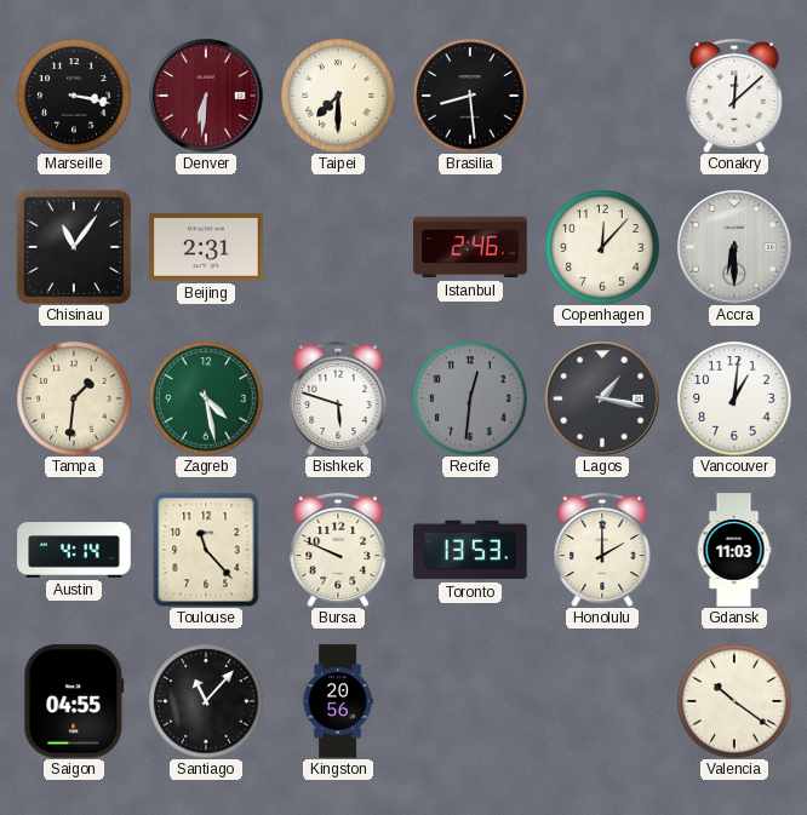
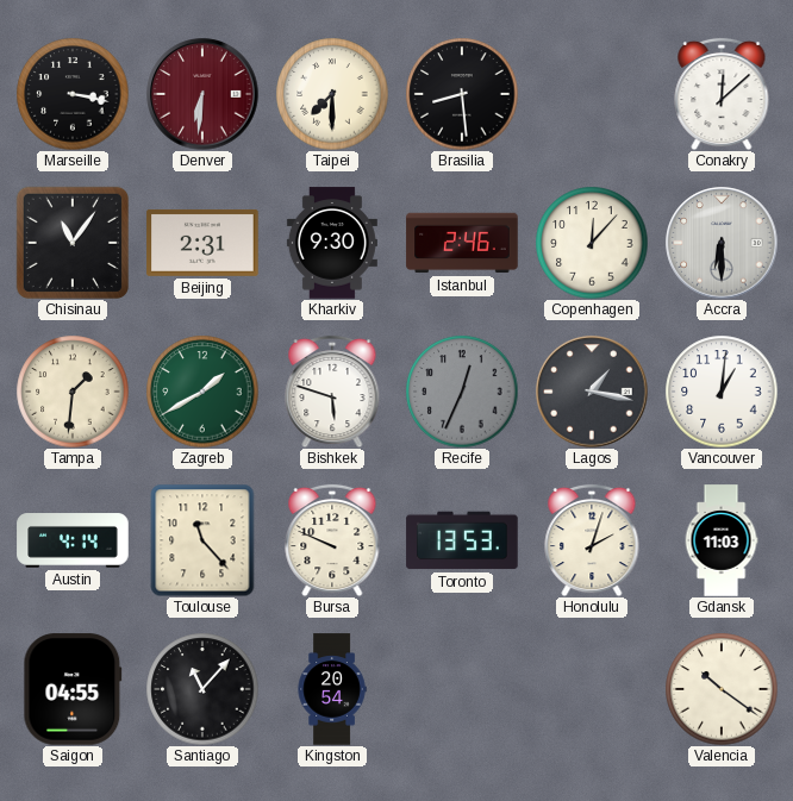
Kharkiv: none -> 9:30 (332, 243)
Zagreb: 4:28 -> 1:40 (202, 392)
Recife: 12:31 -> 12:34 (462, 392)
Honolulu: 2:00 -> 2:03 (592, 540)
Kingston: 20:56 -> 20:54 (332, 689)
